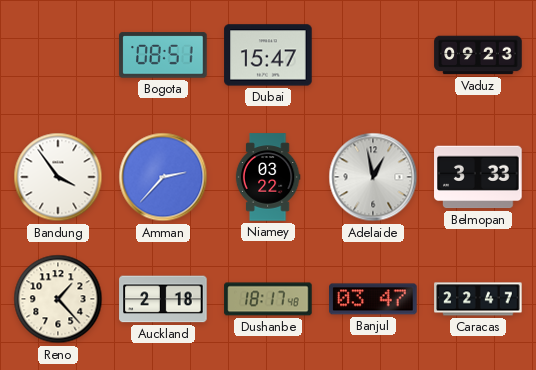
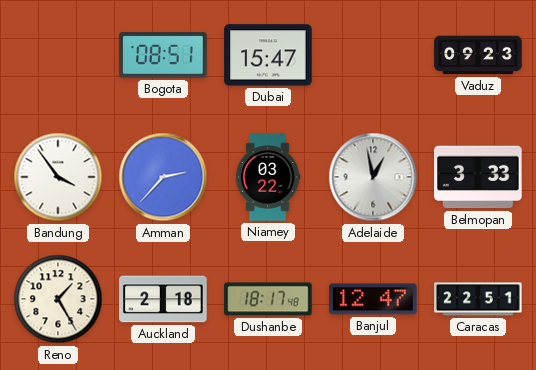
Reno: 1:23 -> 1:25 (58, 299)
Banjul: 03:47 -> 12:47 (373, 299)
Caracas: 22:47 -> 22:51 (478, 299)
